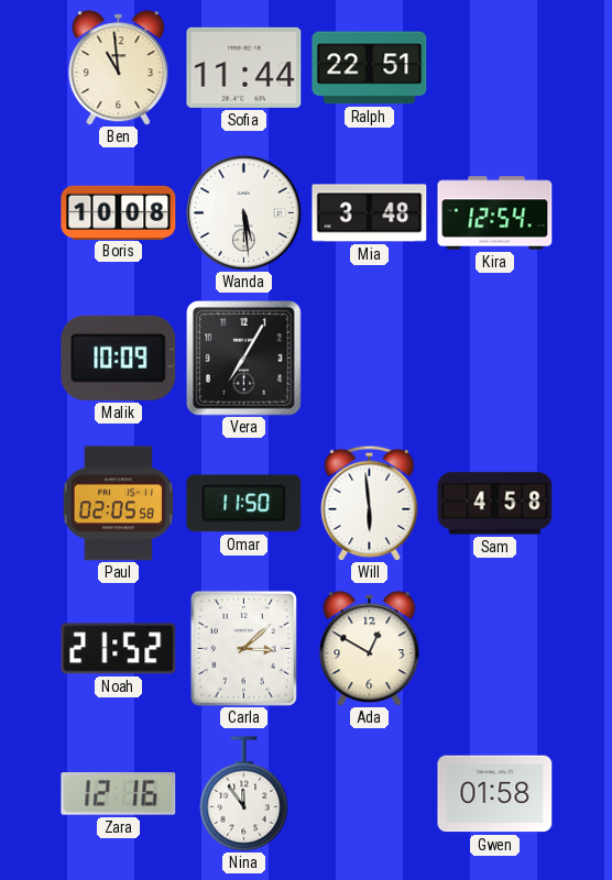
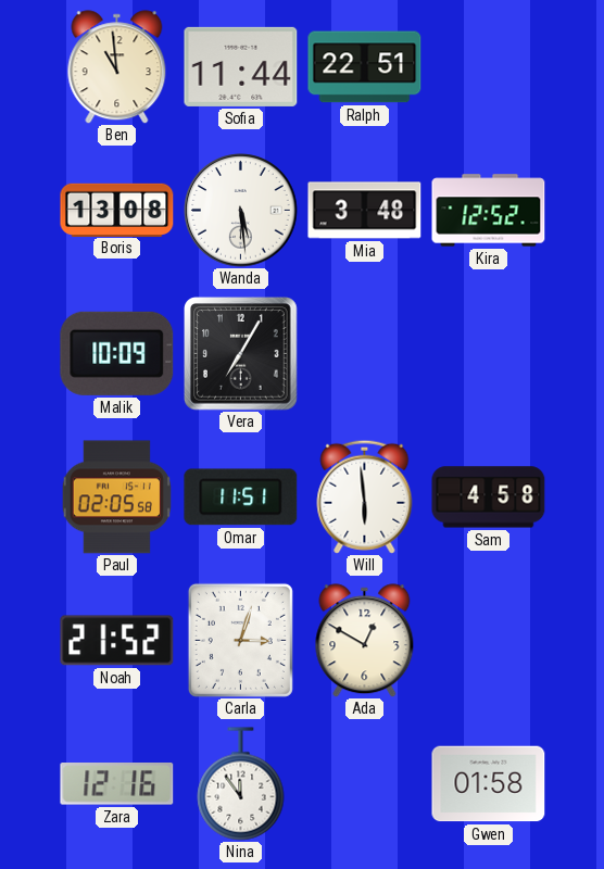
Boris: 10:08 -> 13:08 (117, 210)
Kira: 12:54 -> 12:52 (489, 211)
Omar: 11:50 -> 11:51 (241, 498)
Carla: 3:08 -> 3:03 (240, 640)
